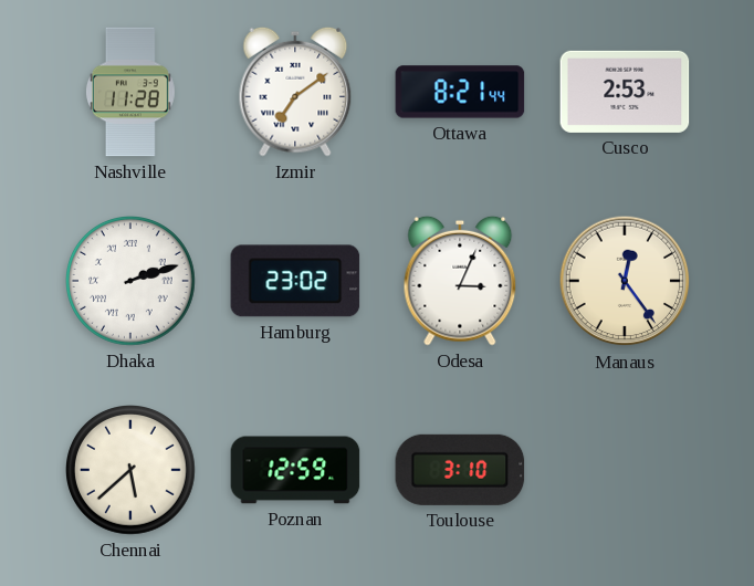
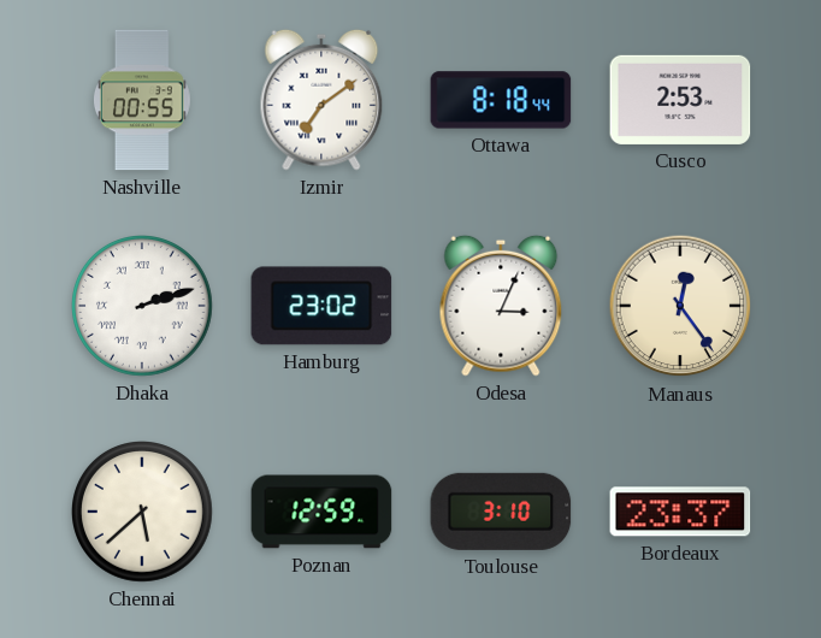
Nashville: 11:28 -> 00:55 (142, 100)
Ottawa: 8:21 -> 8:18 (501, 100)
Bordeaux: none -> 23:37 (680, 512)
